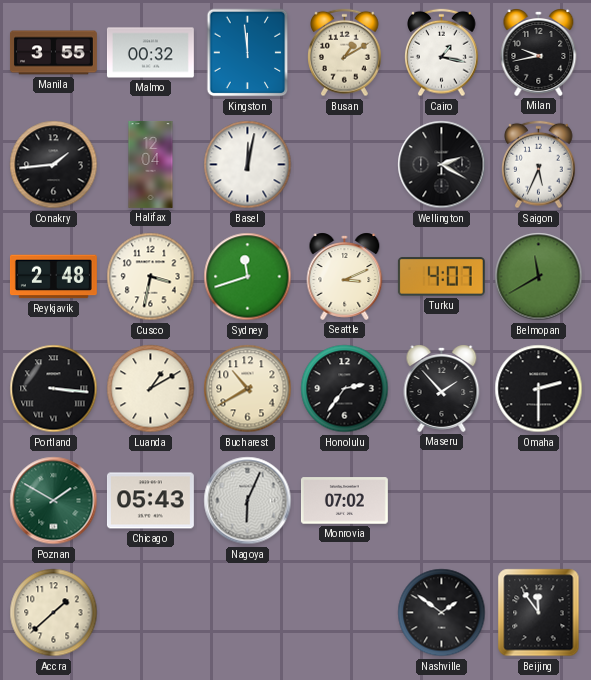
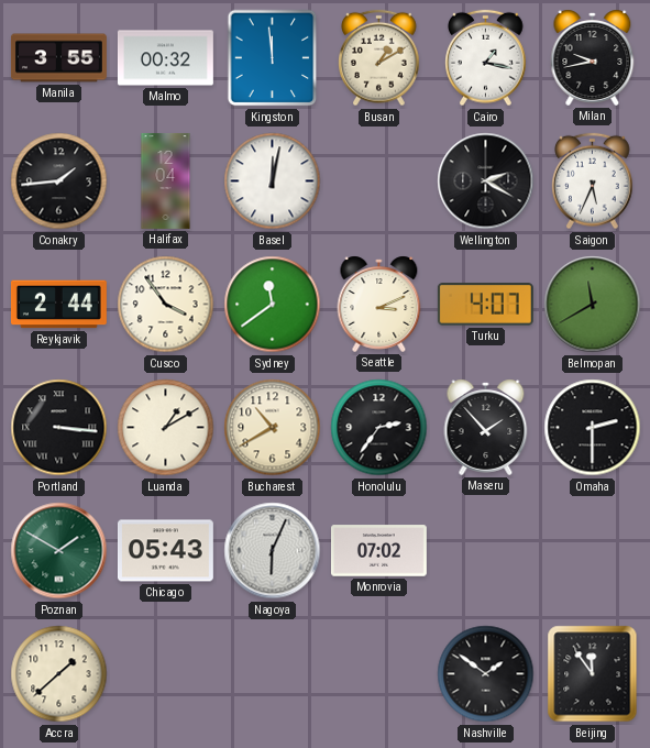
Reykjavik: 2:48 -> 2:44 (58, 305)
Cusco: 3:32 -> 3:54 (166, 305)
Sydney: 11:42 -> 11:39 (273, 305)
